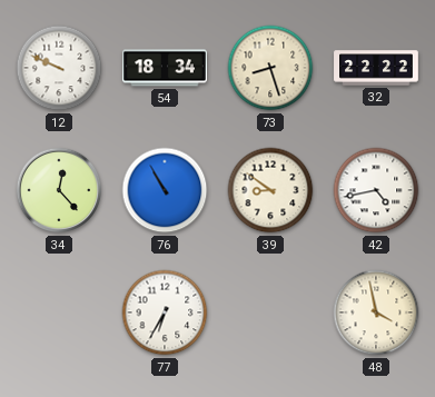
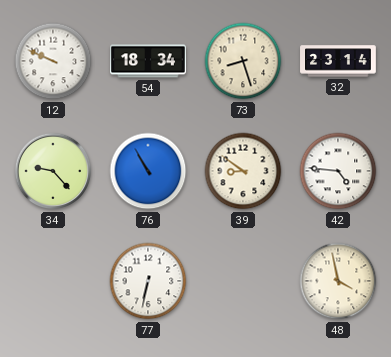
32: 22:22 -> 23:14 (338, 61)
34: 12:23 -> 9:23 (53, 171)
42: 4:43 -> 4:46 (338, 171)
77: 6:35 -> 6:32 (148, 281)
